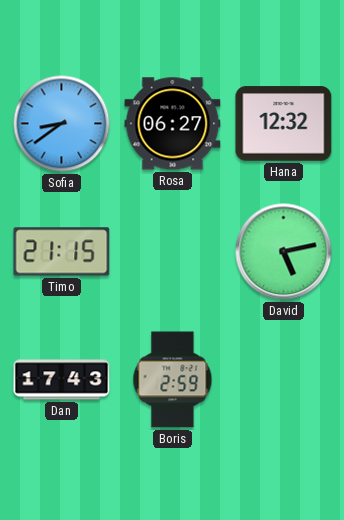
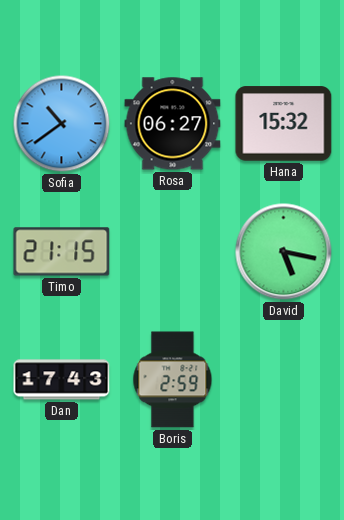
Sofia: 8:39 -> 10:39 (62, 124)
Hana: 12:32 -> 15:32 (284, 124)
David: 5:13 -> 5:17 (284, 252)
